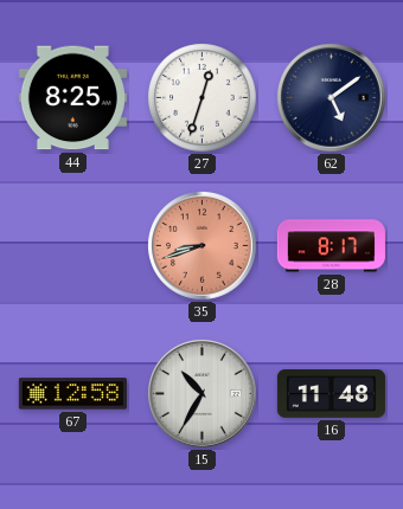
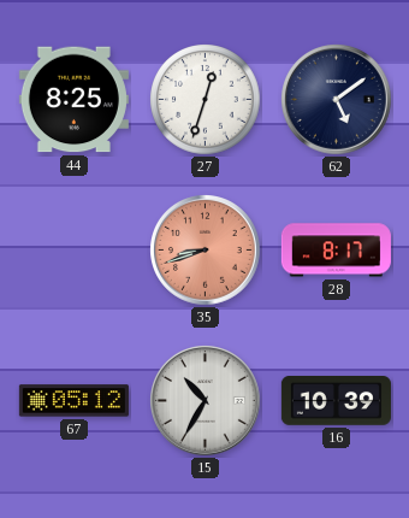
67: 12:58 -> 05:12 (73, 401)
16: 11:48 -> 10:39 (336, 401)
